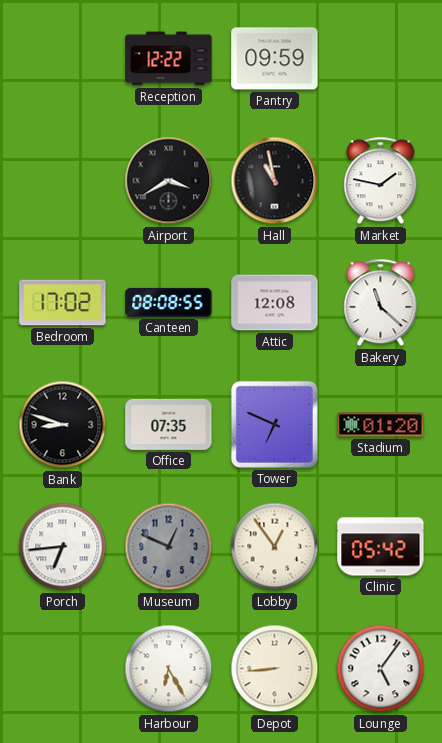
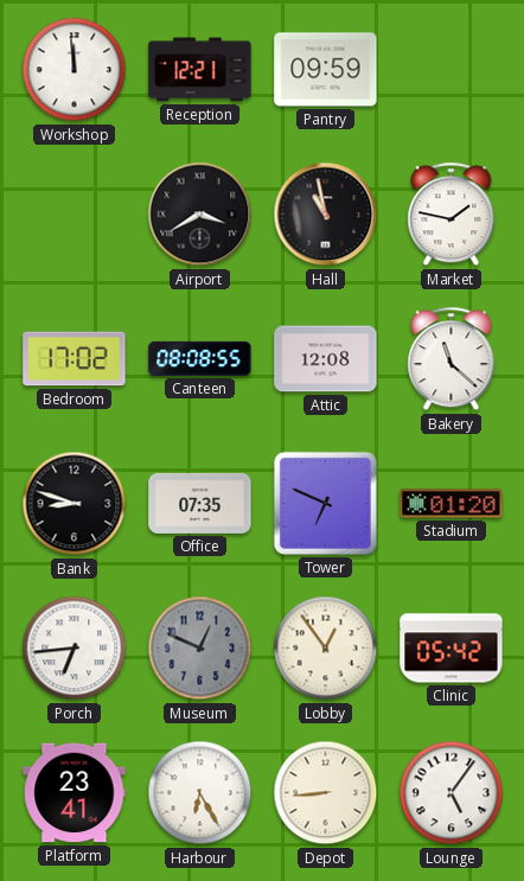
Workshop: none -> 11:59 (75, 70)
Reception: 12:22 -> 12:21 (200, 70)
Platform: none -> 23:41 (75, 793)
